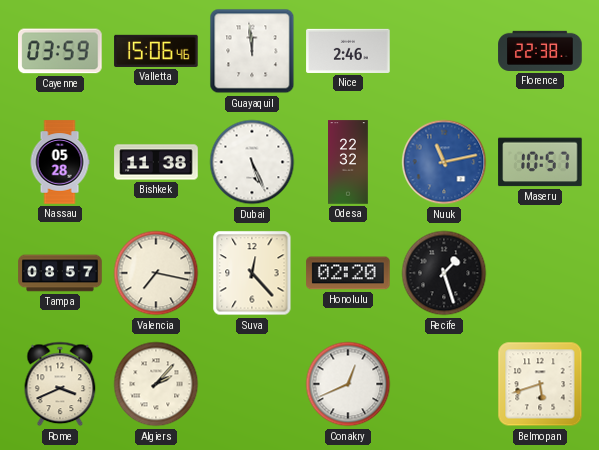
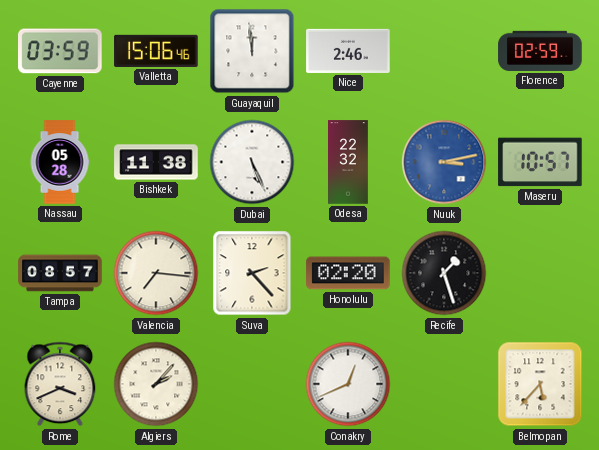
Florence: 22:38 -> 02:59 (540, 51)
Nuuk: 11:13 -> 3:13 (444, 162)
Valencia: 7:17 -> 7:16 (156, 273)
Suva: 12:23 -> 2:23 (252, 273)
Belmopan: 5:42 -> 5:37 (540, 384)
